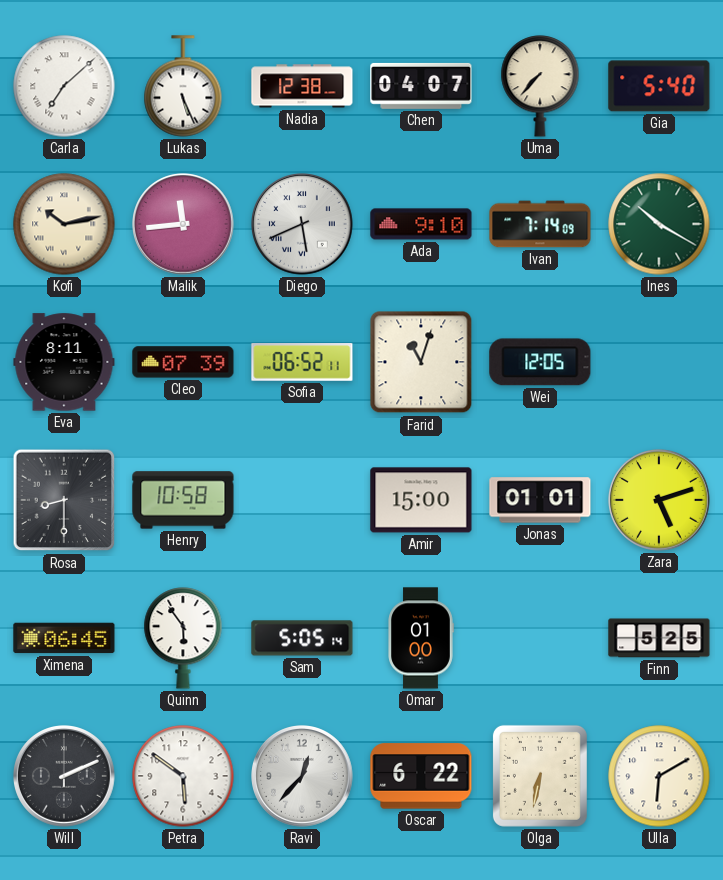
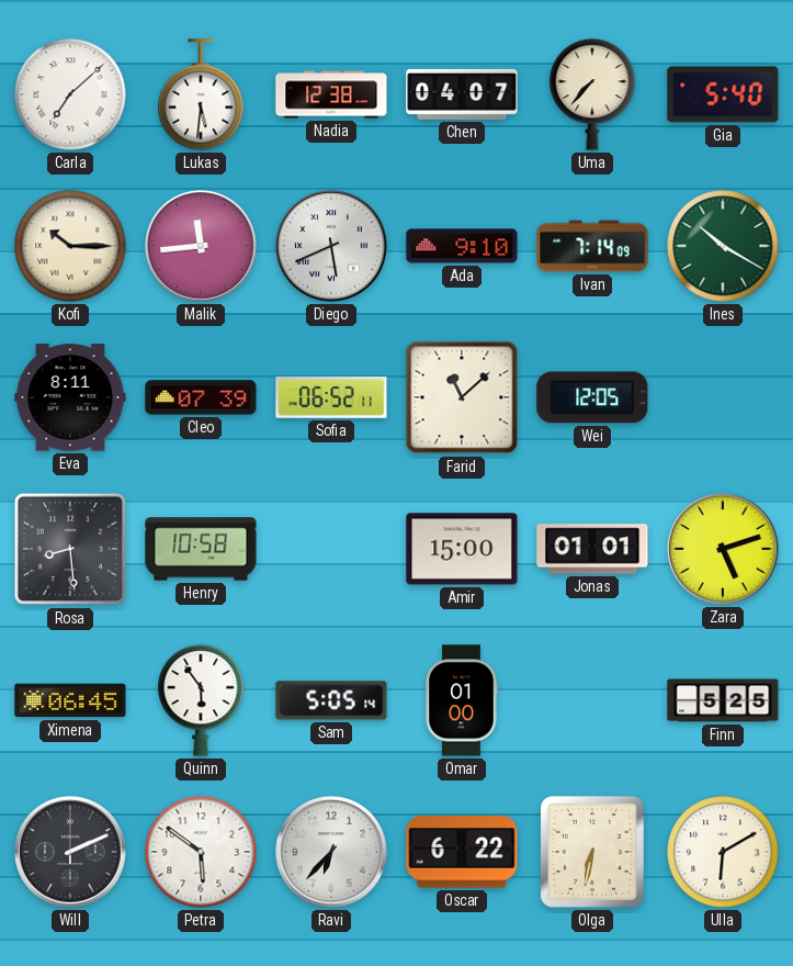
Lukas: 5:26 -> 5:31 (201, 94)
Kofi: 10:13 -> 10:15 (70, 246)
Farid: 11:03 -> 11:08 (462, 397)
Rosa: 8:30 -> 8:29 (70, 549)
Ravi: 12:37 -> 6:37 (332, 853)
